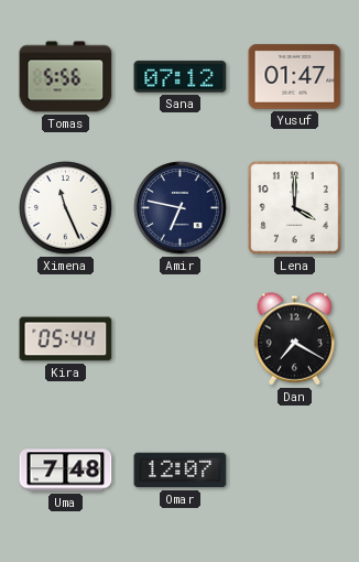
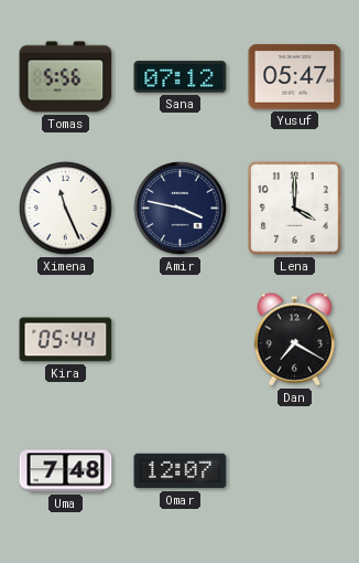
Yusuf: 01:47 -> 05:47 (295, 77)
Amir: 6:47 -> 3:47 (181, 209)
